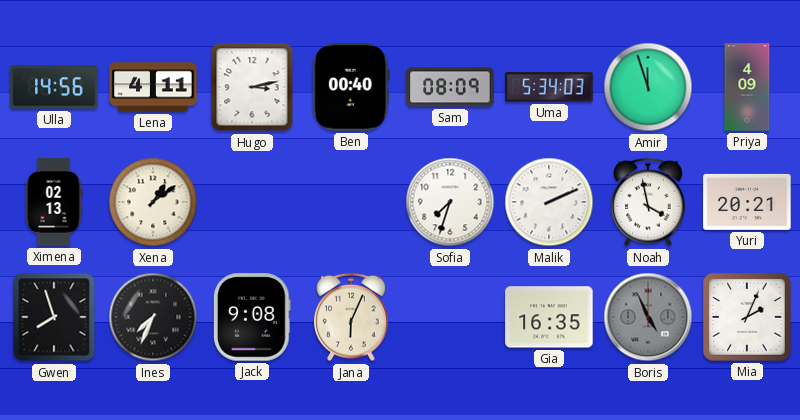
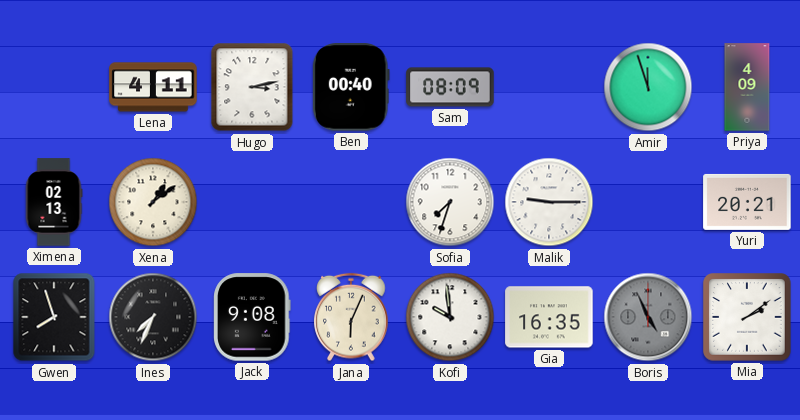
Ulla: 14:56 -> none (54, 87)
Uma: 5:34 -> none (549, 87)
Malik: 2:11 -> 9:15 (549, 202)
Noah: 3:58 -> none (648, 202)
Kofi: none -> 9:59 (450, 317)
Mia: 2:04 -> 2:09 (747, 317)
